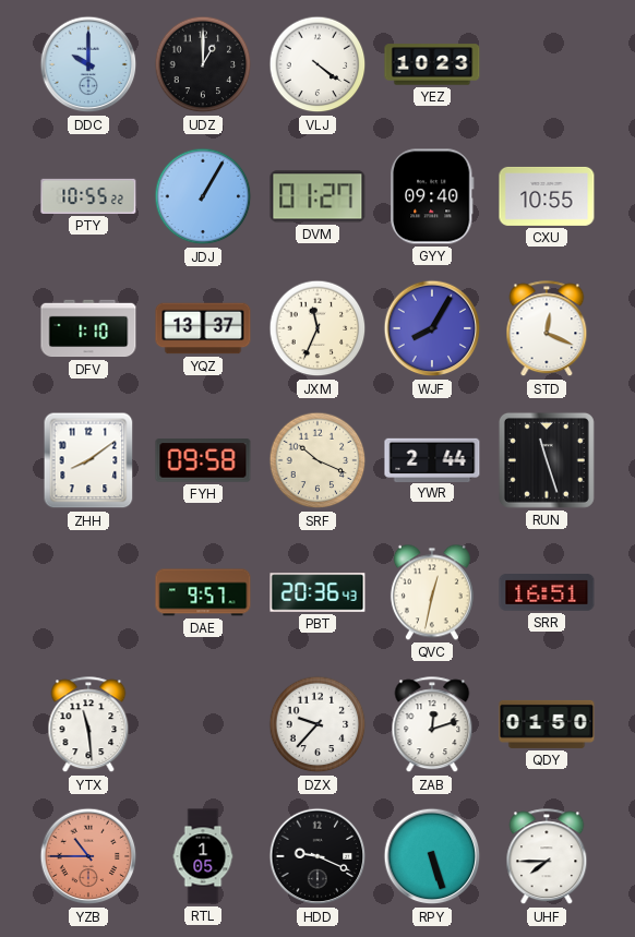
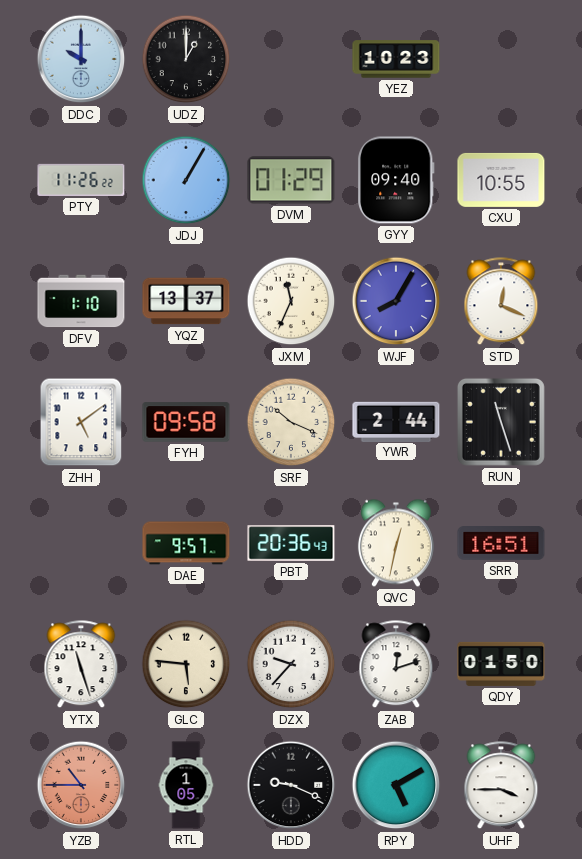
VLJ: 4:21 -> none (317, 64)
PTY: 10:55 -> 11:26 (81, 180)
DVM: 01:27 -> 01:29 (291, 180)
ZHH: 8:09 -> 5:09 (81, 422)
YTX: 11:29 -> 11:27 (81, 665)
GLC: none -> 5:46 (186, 664)
RPY: 5:27 -> 5:10 (396, 785)
UHF: 7:45 -> 3:45 (501, 786)
